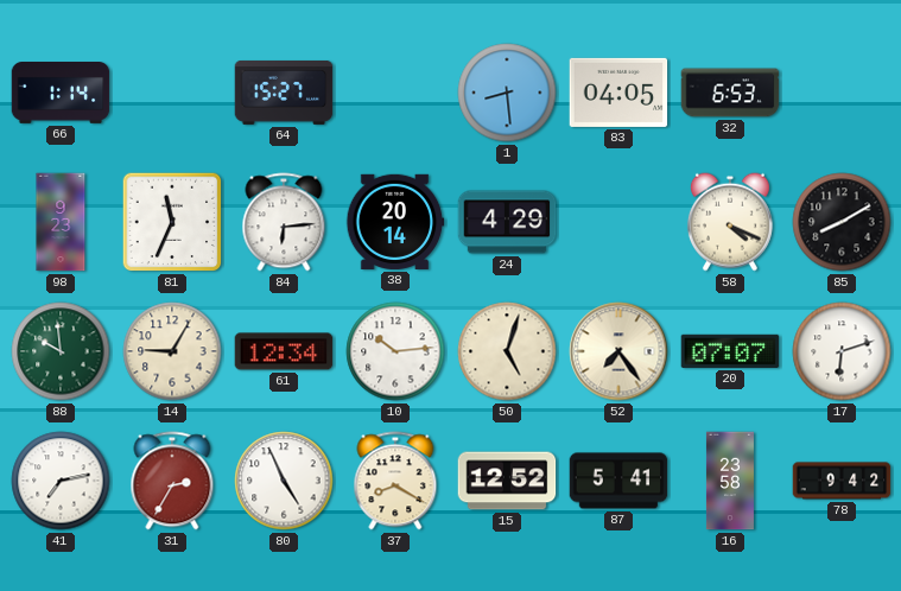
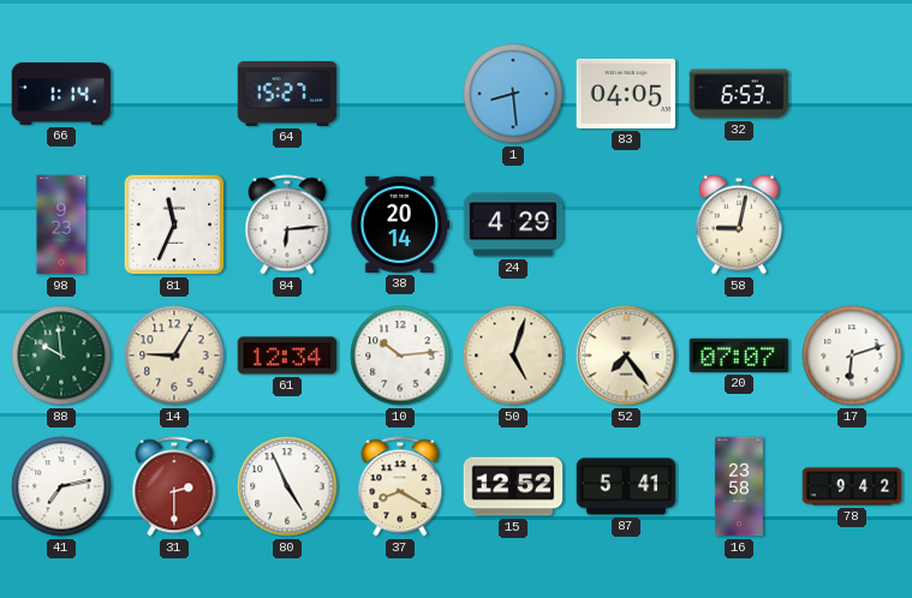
58: 4:19 -> 9:02 (739, 225)
85: 8:10 -> none (842, 222)
31: 2:35 -> 2:30 (174, 486)
